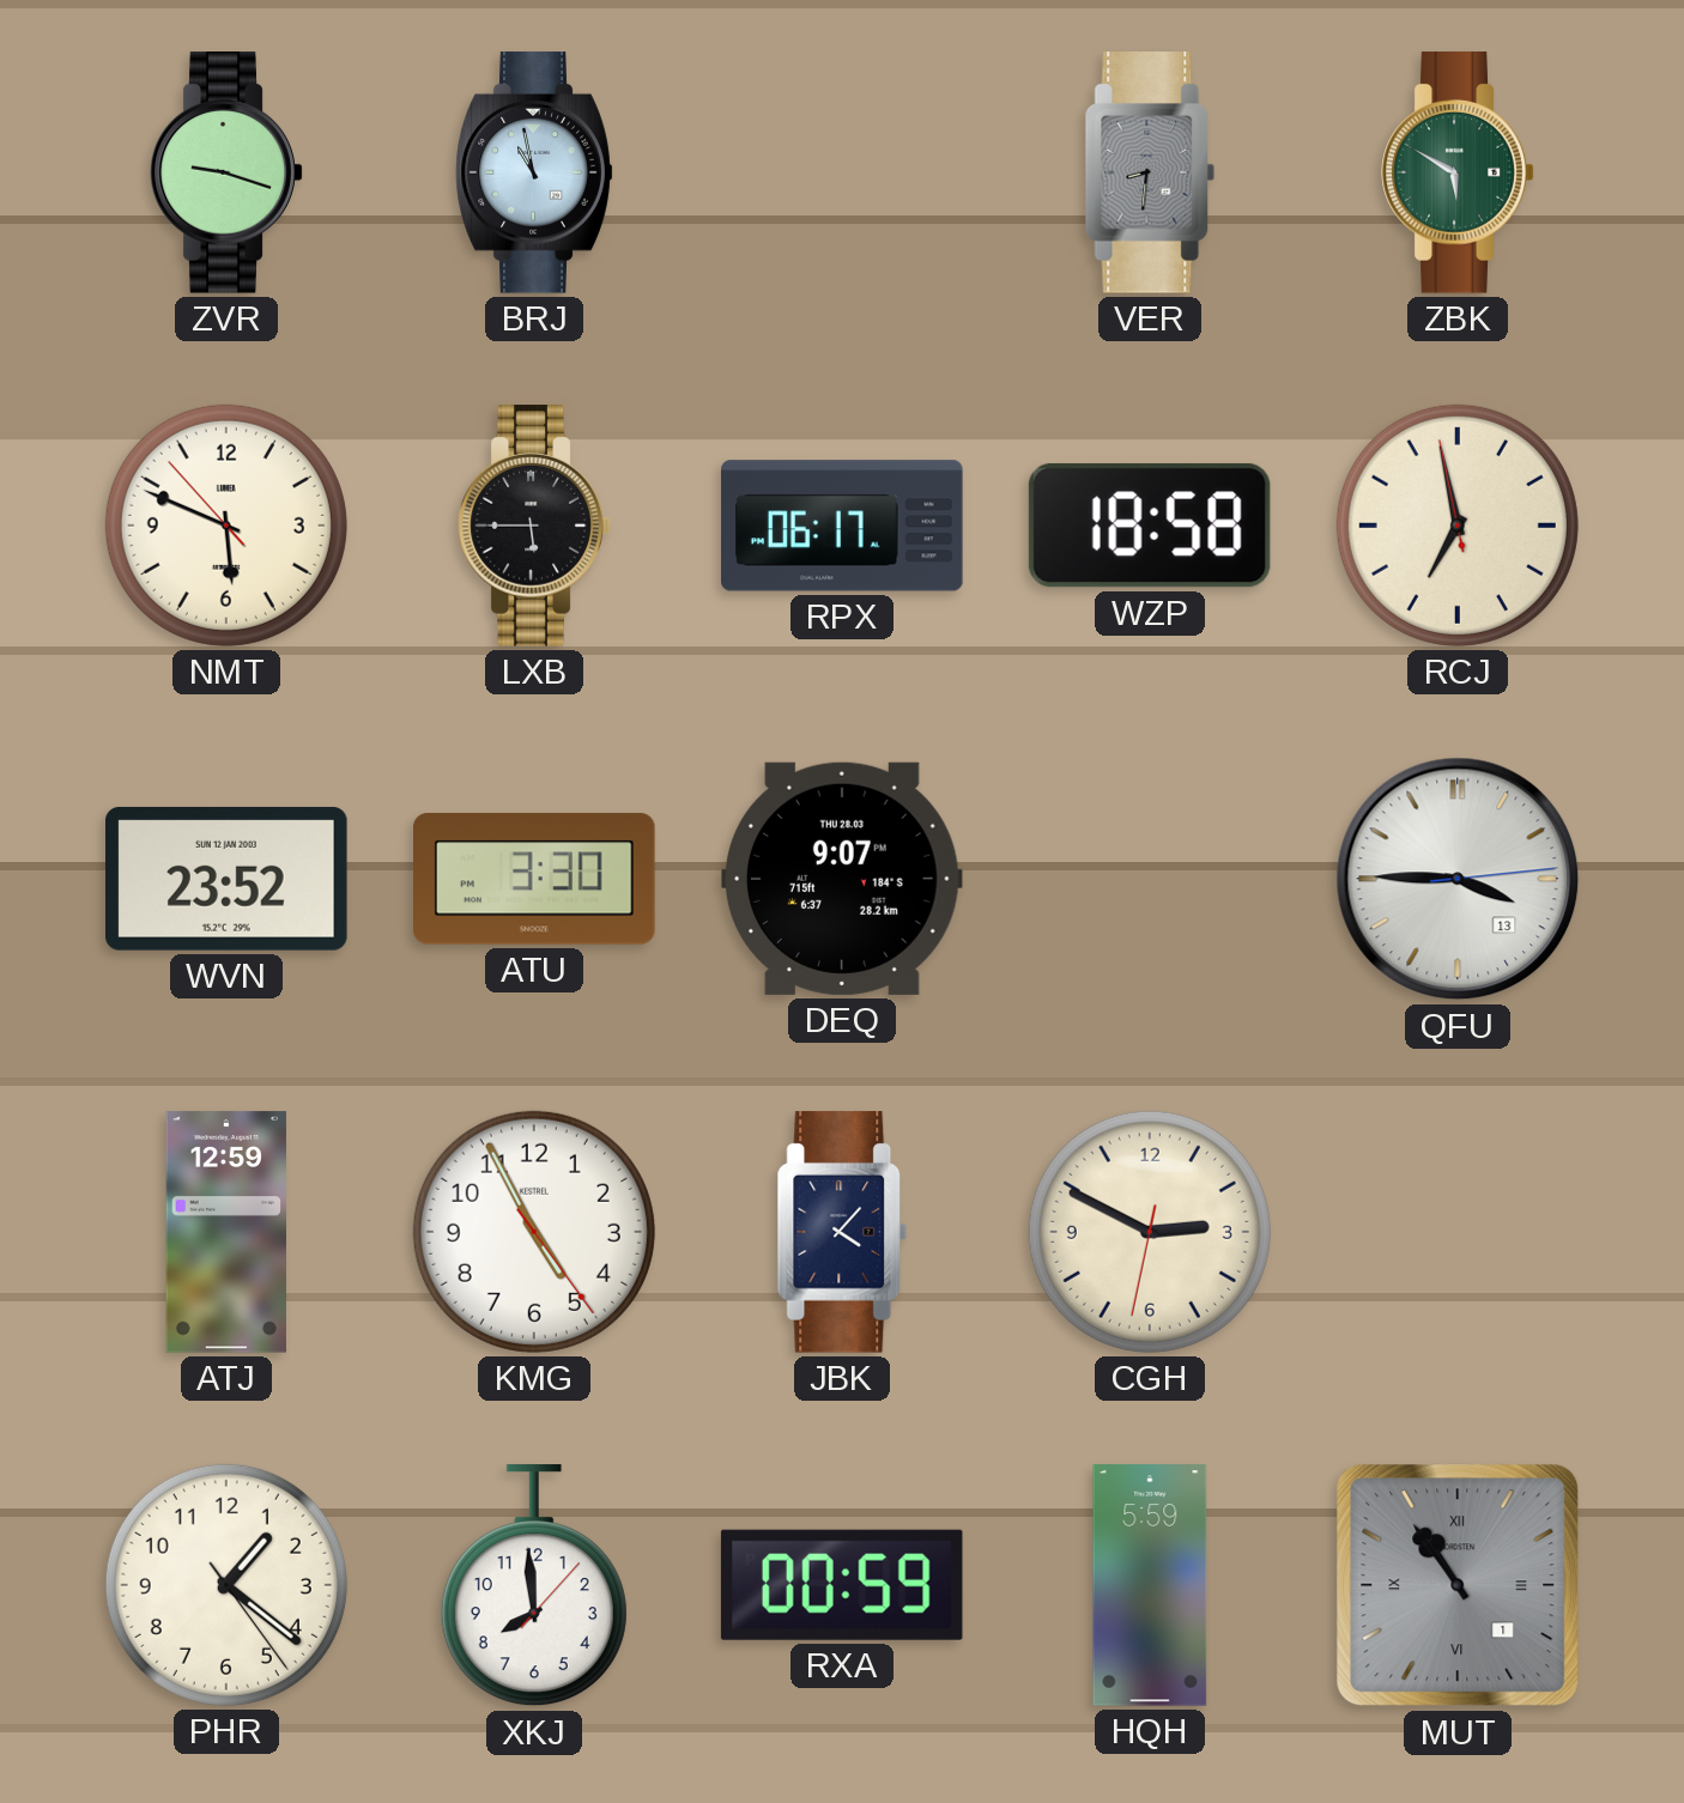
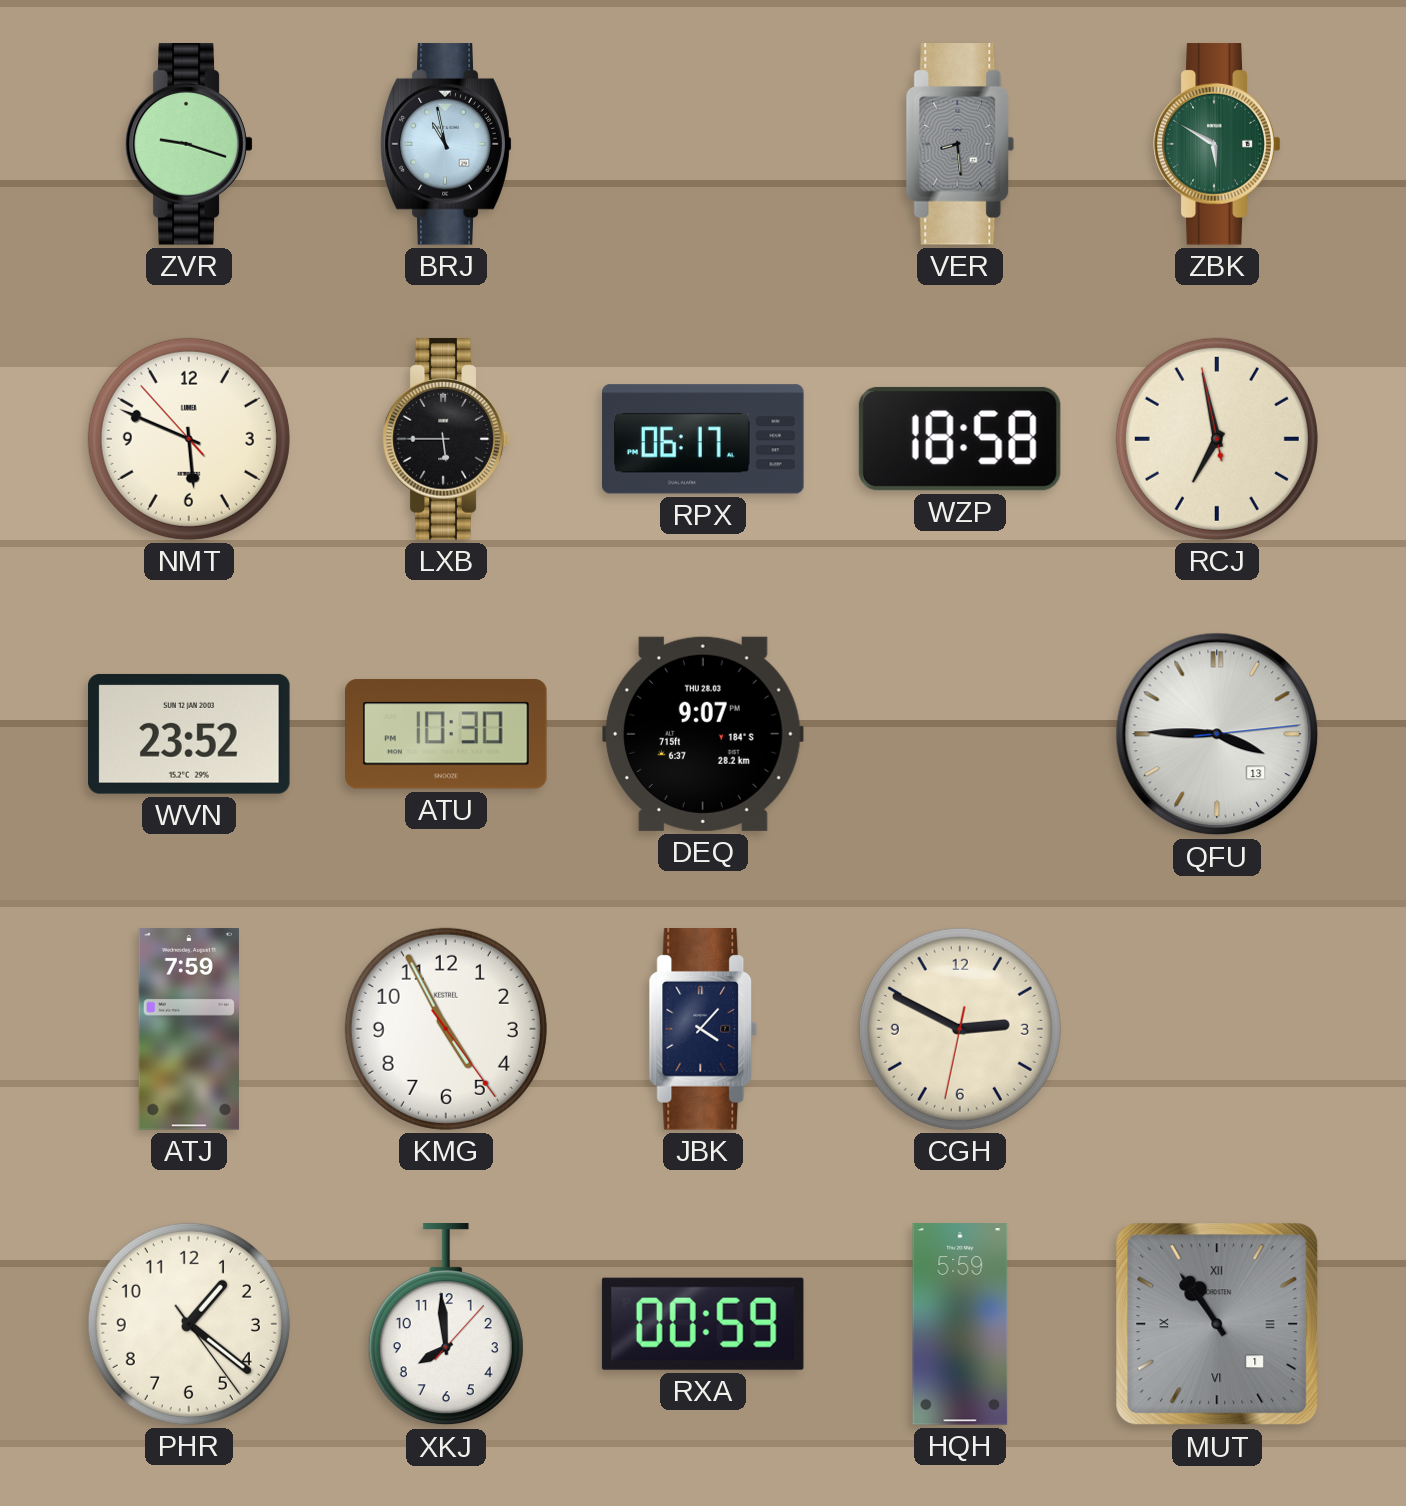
VER: 8:31 -> 8:29 (960, 144)
ATU: 3:30 -> 10:30 (447, 734)
ATJ: 12:59 -> 7:59 (189, 1029)
